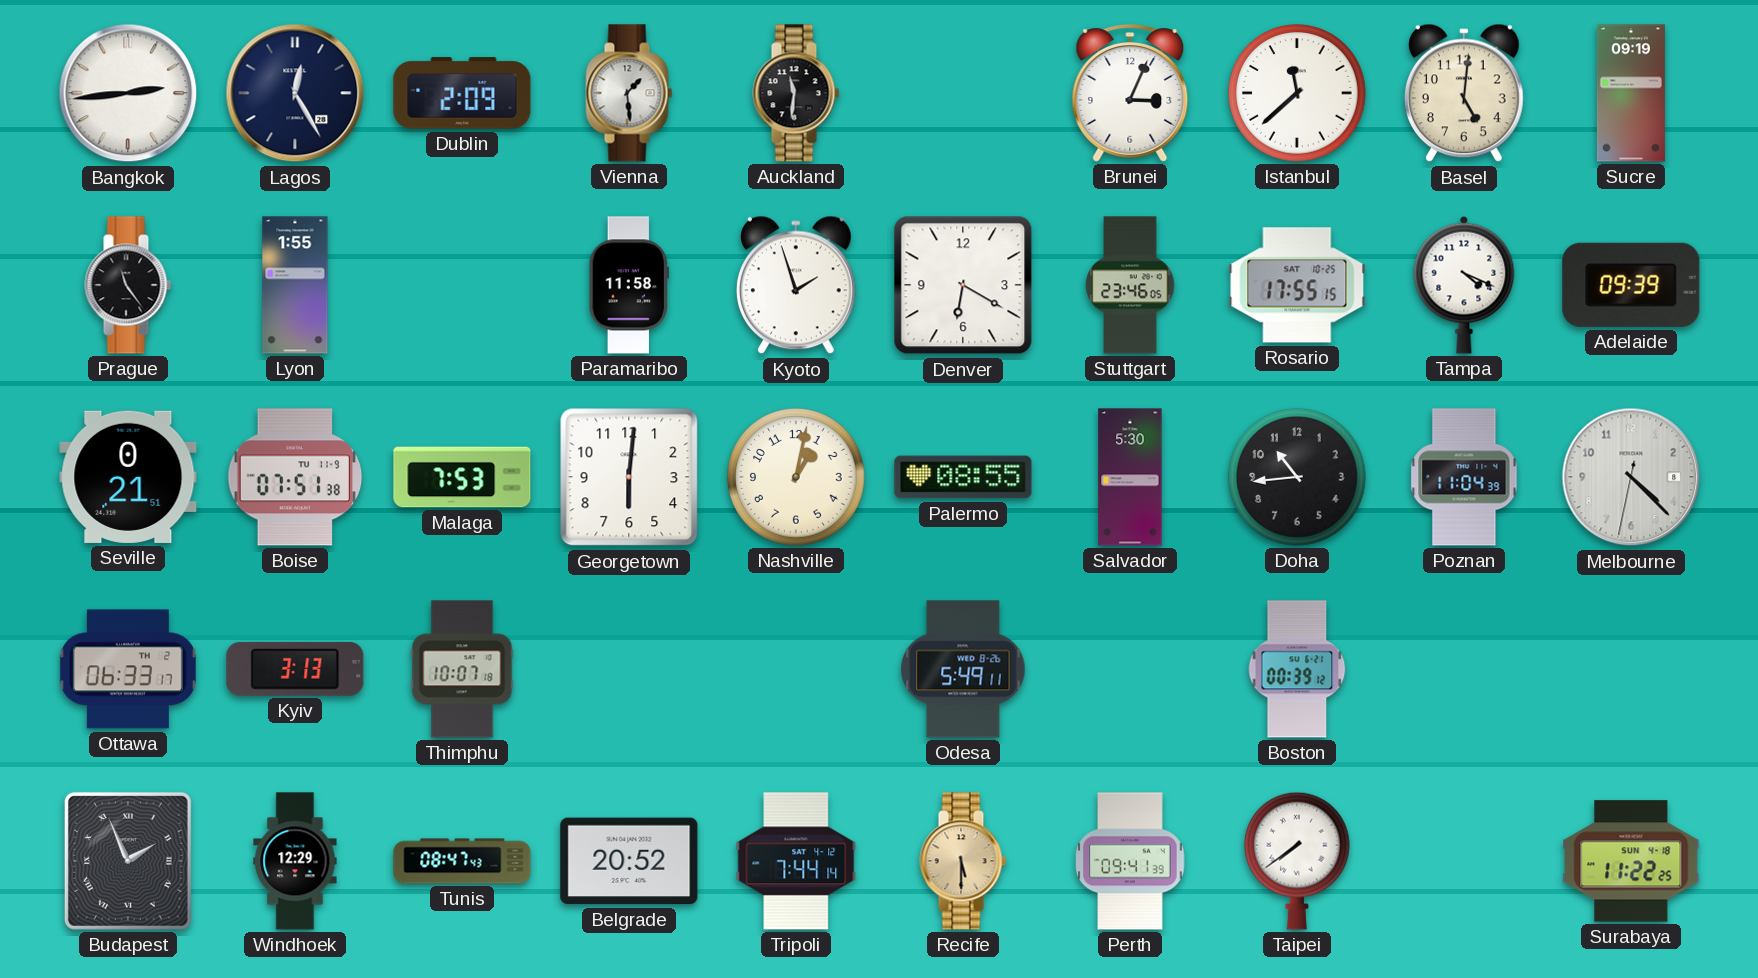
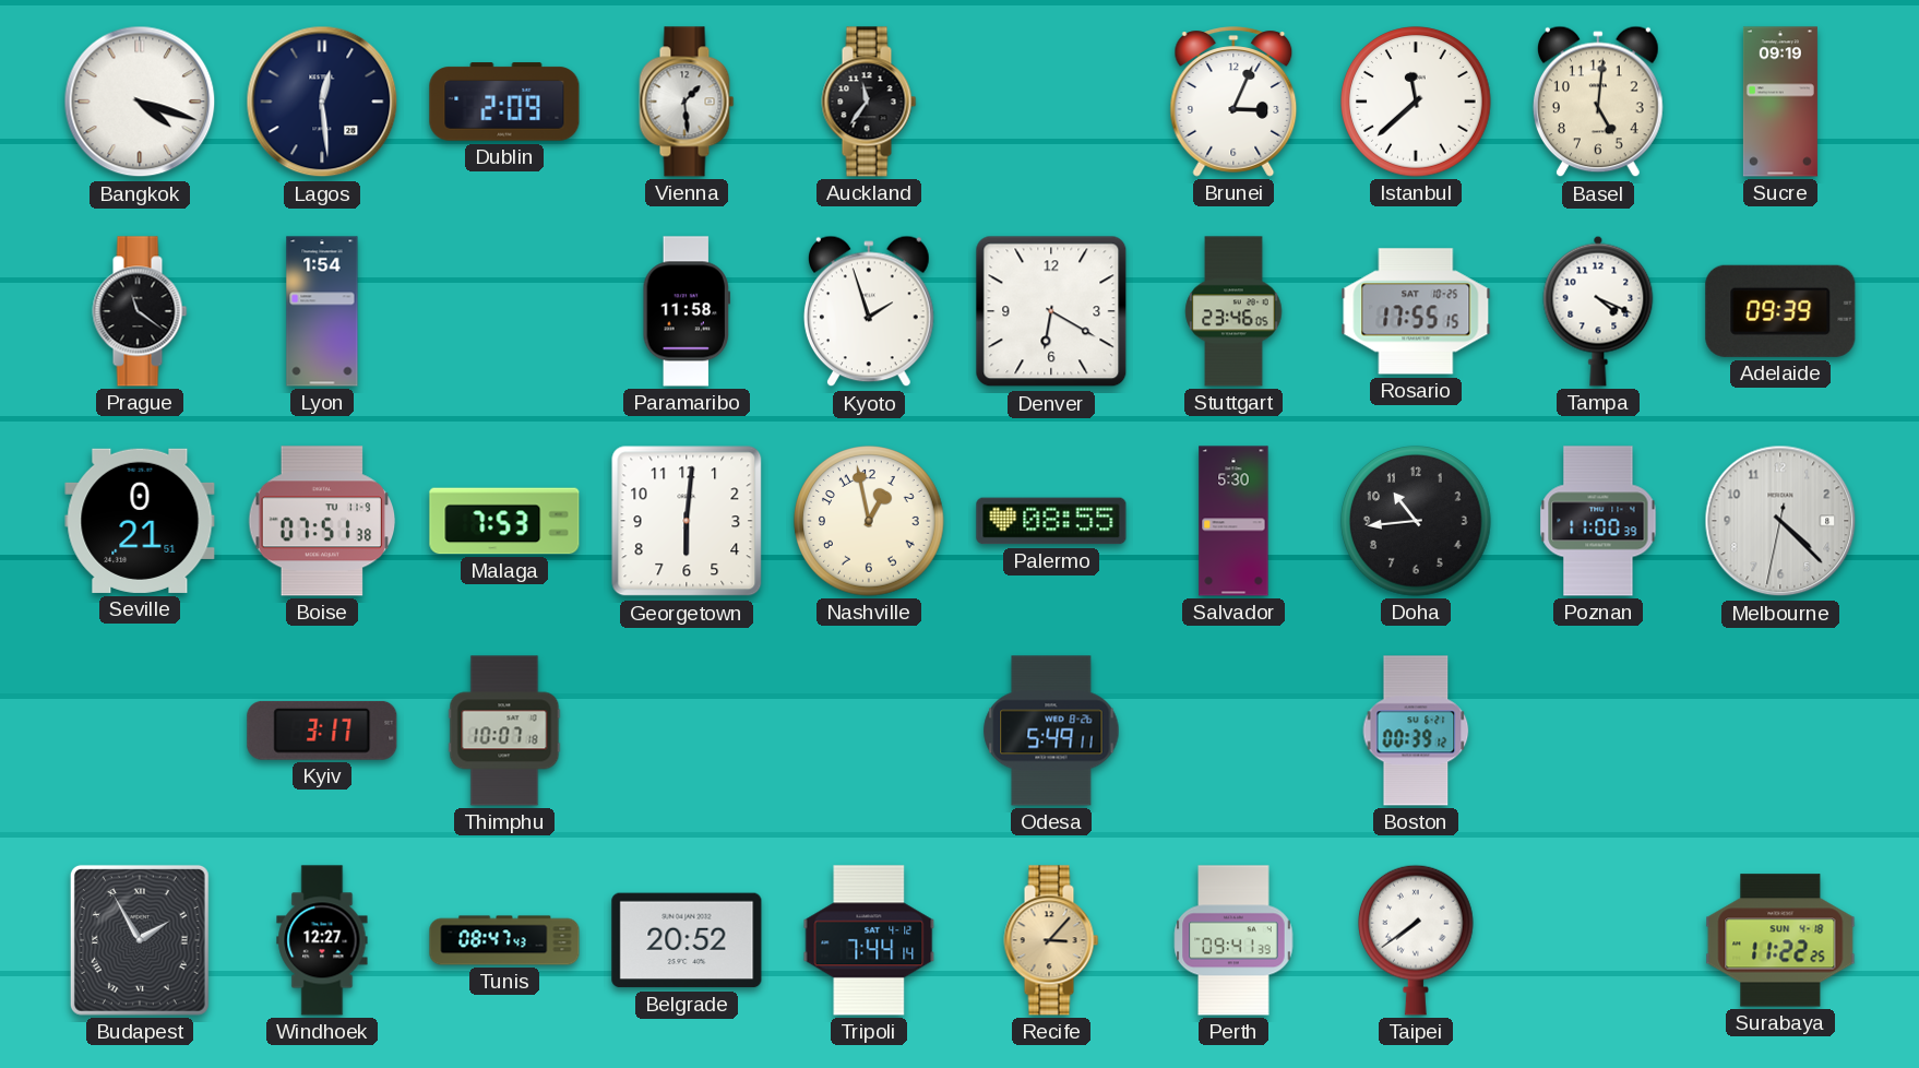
Bangkok: 2:44 -> 4:18 (140, 102)
Lagos: 12:25 -> 12:29 (322, 102)
Auckland: 11:31 -> 11:36 (869, 102)
Prague: 11:24 -> 11:21 (140, 311)
Lyon: 1:55 -> 1:54 (322, 311)
Nashville: 1:02 -> 12:58 (869, 521)
Poznan: 11:04 -> 11:00 (1598, 521)
Ottawa: 06:33 -> none (128, 669)
Kyiv: 3:13 -> 3:17 (322, 731)
Budapest: 1:56 -> 1:55 (140, 940)
Windhoek: 12:29 -> 12:27 (322, 940)
Recife: 5:30 -> 3:07 (1051, 940)
